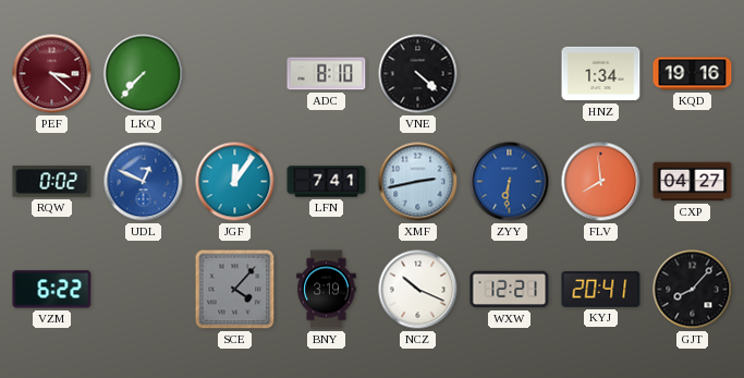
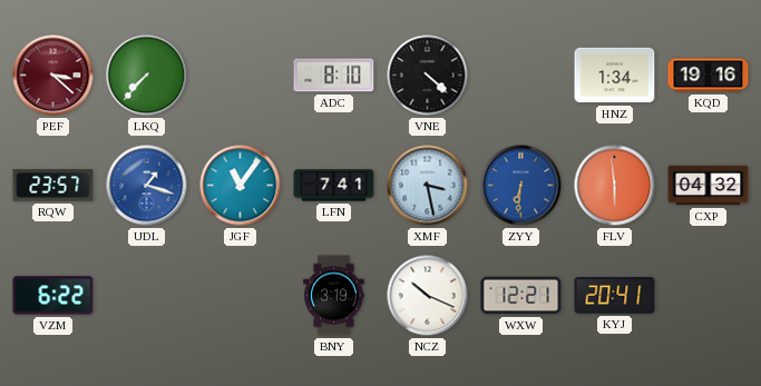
RQW: 0:02 -> 23:57 (53, 186)
UDL: 12:49 -> 1:18 (147, 186)
JGF: 12:06 -> 11:06 (241, 186)
XMF: 2:43 -> 3:28 (428, 186)
FLV: 7:59 -> 5:59 (615, 186)
CXP: 04:27 -> 04:32 (709, 186)
SCE: 4:07 -> none (235, 290)
GJT: 8:07 -> none (693, 290)
